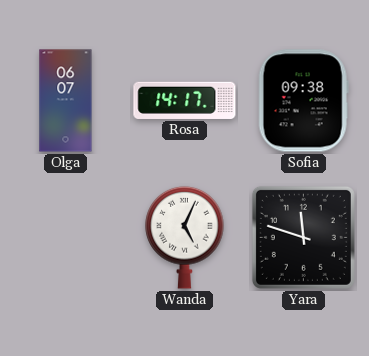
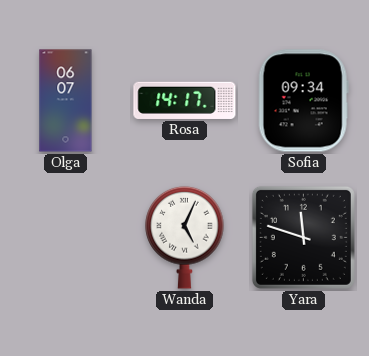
Sofia: 09:38 -> 09:34 (303, 101)
